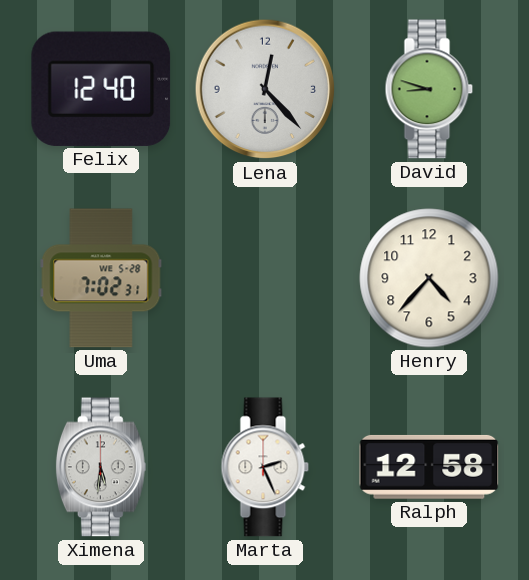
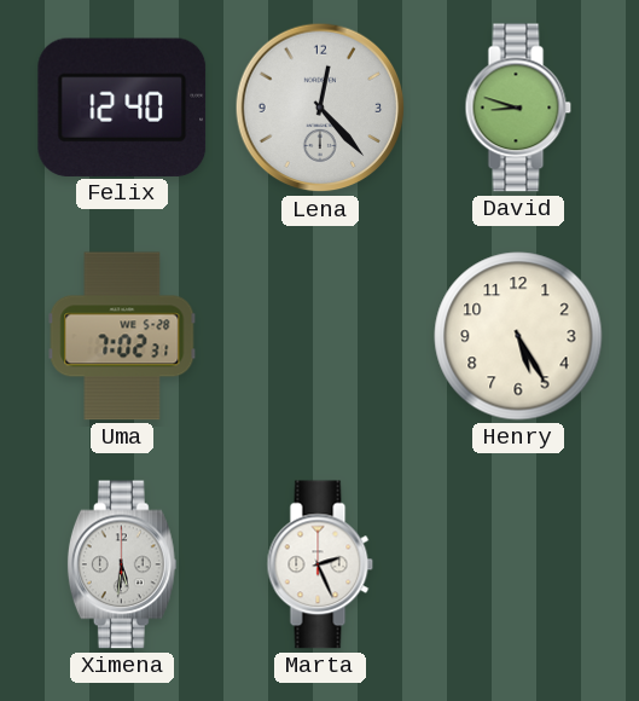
Henry: 4:37 -> 5:25 (518, 336)
Ralph: 12:58 -> none (429, 467)
